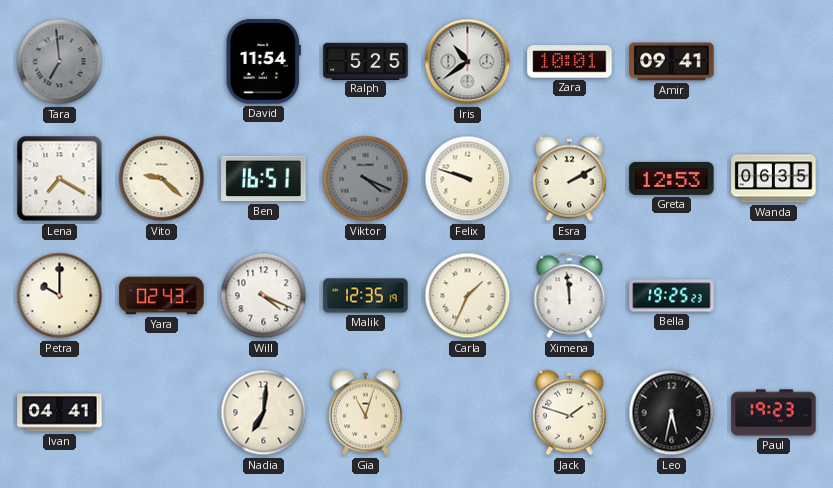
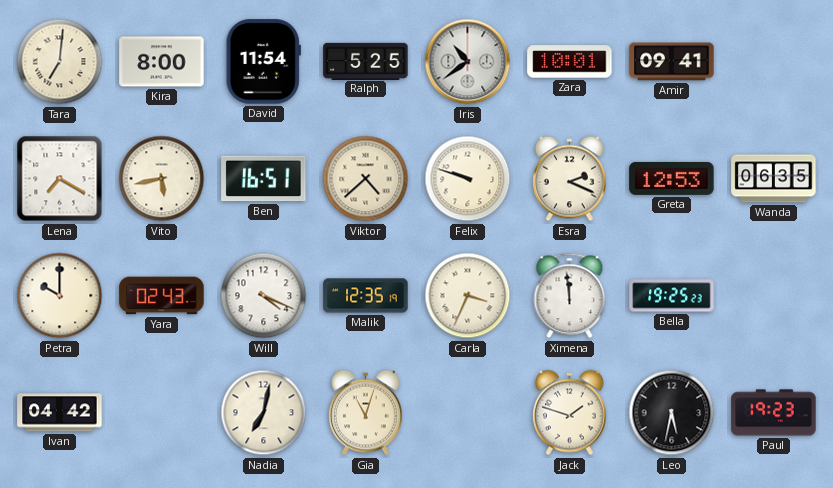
Tara: 6:59 -> 7:01 (60, 62)
Tara dial: grey -> cream (60, 62)
Kira: none -> 8:00 (162, 62)
Vito: 9:22 -> 5:43 (162, 179)
Viktor: 4:19 -> 4:38 (366, 179)
Viktor dial: grey -> cream (366, 179)
Esra: 2:10 -> 2:19 (570, 179)
Carla: 1:34 -> 3:34 (468, 296)
Ivan: 04:41 -> 04:42 (60, 413)
Nadia: 7:01 -> 7:02 (264, 413)
